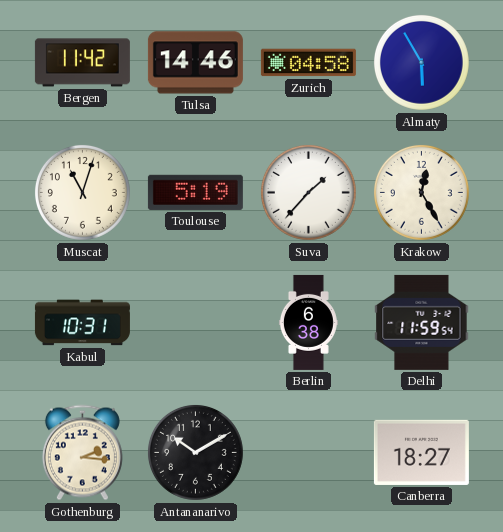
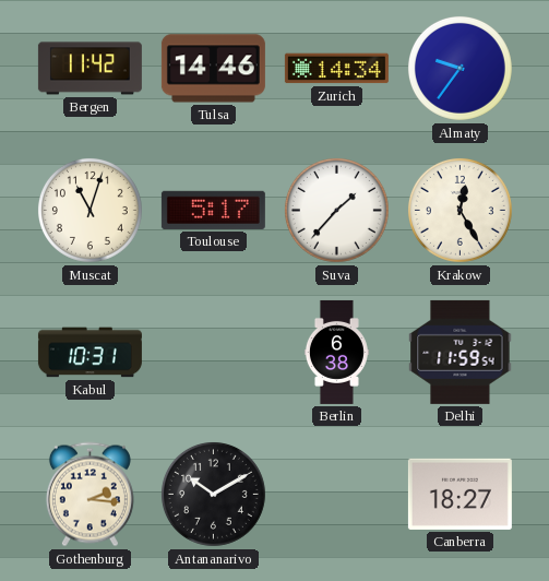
Zurich: 04:58 -> 14:34 (336, 69)
Almaty: 5:55 -> 9:36 (460, 68)
Toulouse: 5:19 -> 5:17 (213, 210)
